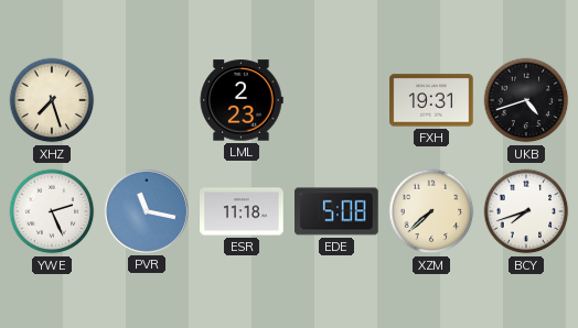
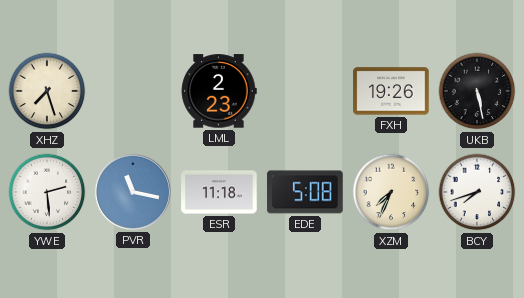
FXH: 19:31 -> 19:26 (391, 91)
UKB: 4:42 -> 5:28 (477, 91)
YWE: 2:26 -> 2:29 (47, 192)
XZM: 7:38 -> 7:34 (391, 192)
